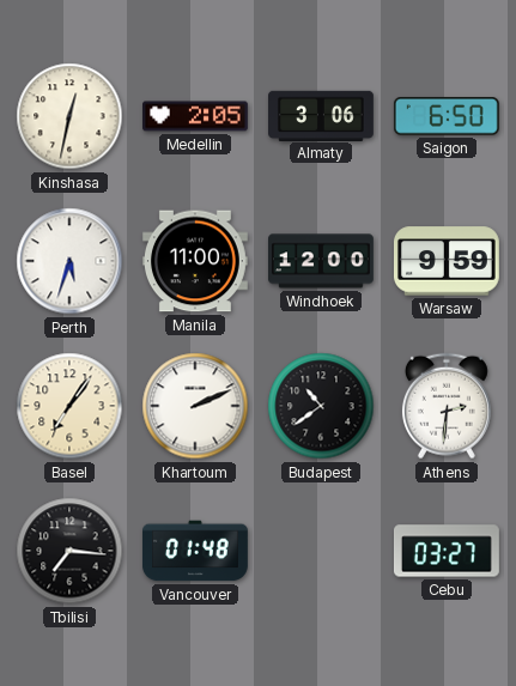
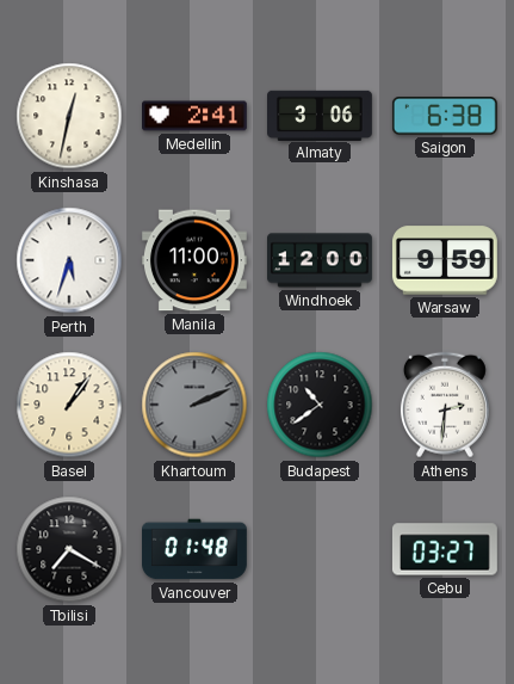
Medellin: 2:05 -> 2:41 (196, 116)
Saigon: 6:50 -> 6:38 (445, 117)
Basel: 7:06 -> 1:06 (69, 405)
Khartoum dial: white -> grey (194, 405)
Tbilisi: 7:16 -> 7:20 (69, 549)
